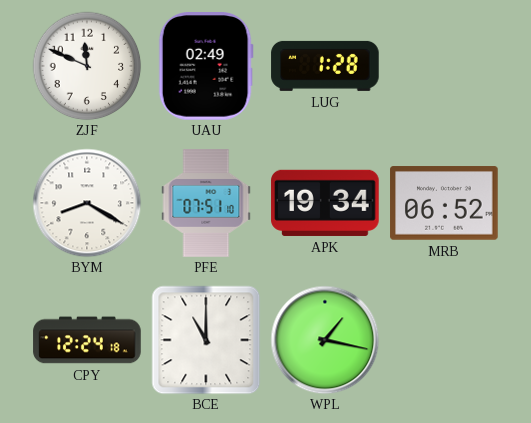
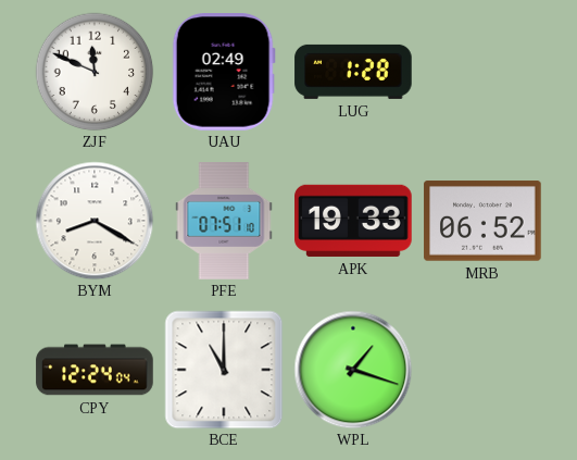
APK: 19:34 -> 19:33 (353, 221)
CPY: 12:24:18 -> 12:24:04 (95, 370)
WPL: 1:17 -> 1:18 (353, 370)
